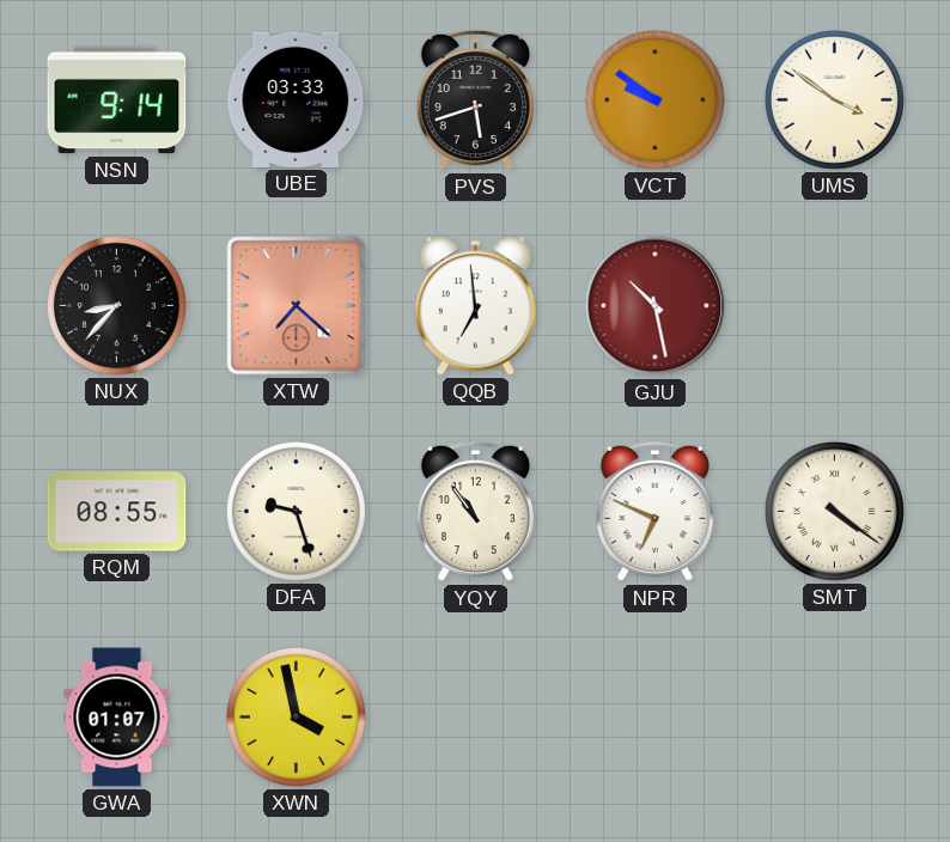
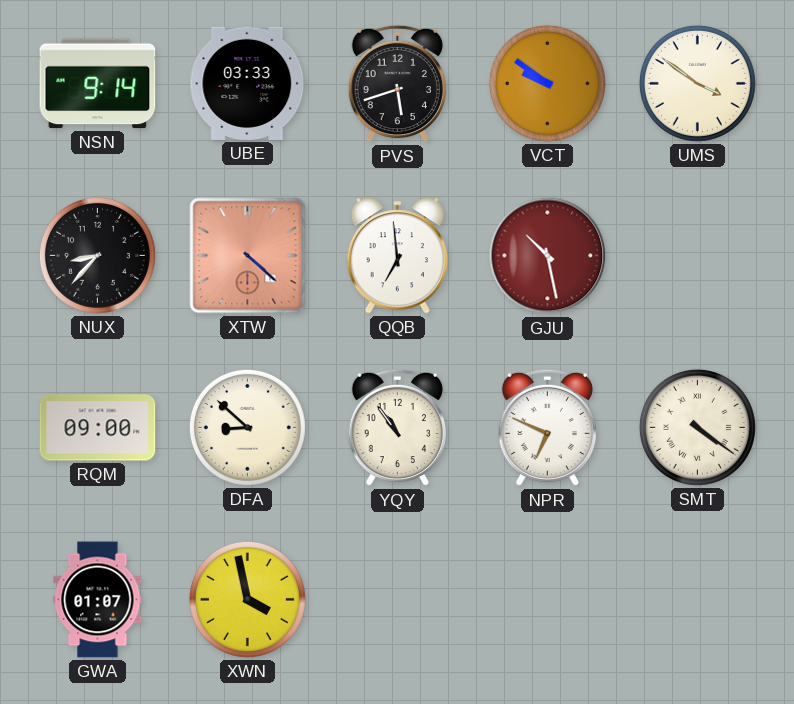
XTW: 7:22 -> 4:22 (248, 256)
RQM: 08:55 -> 09:00 (98, 428)
DFA: 9:27 -> 8:52 (247, 427)
